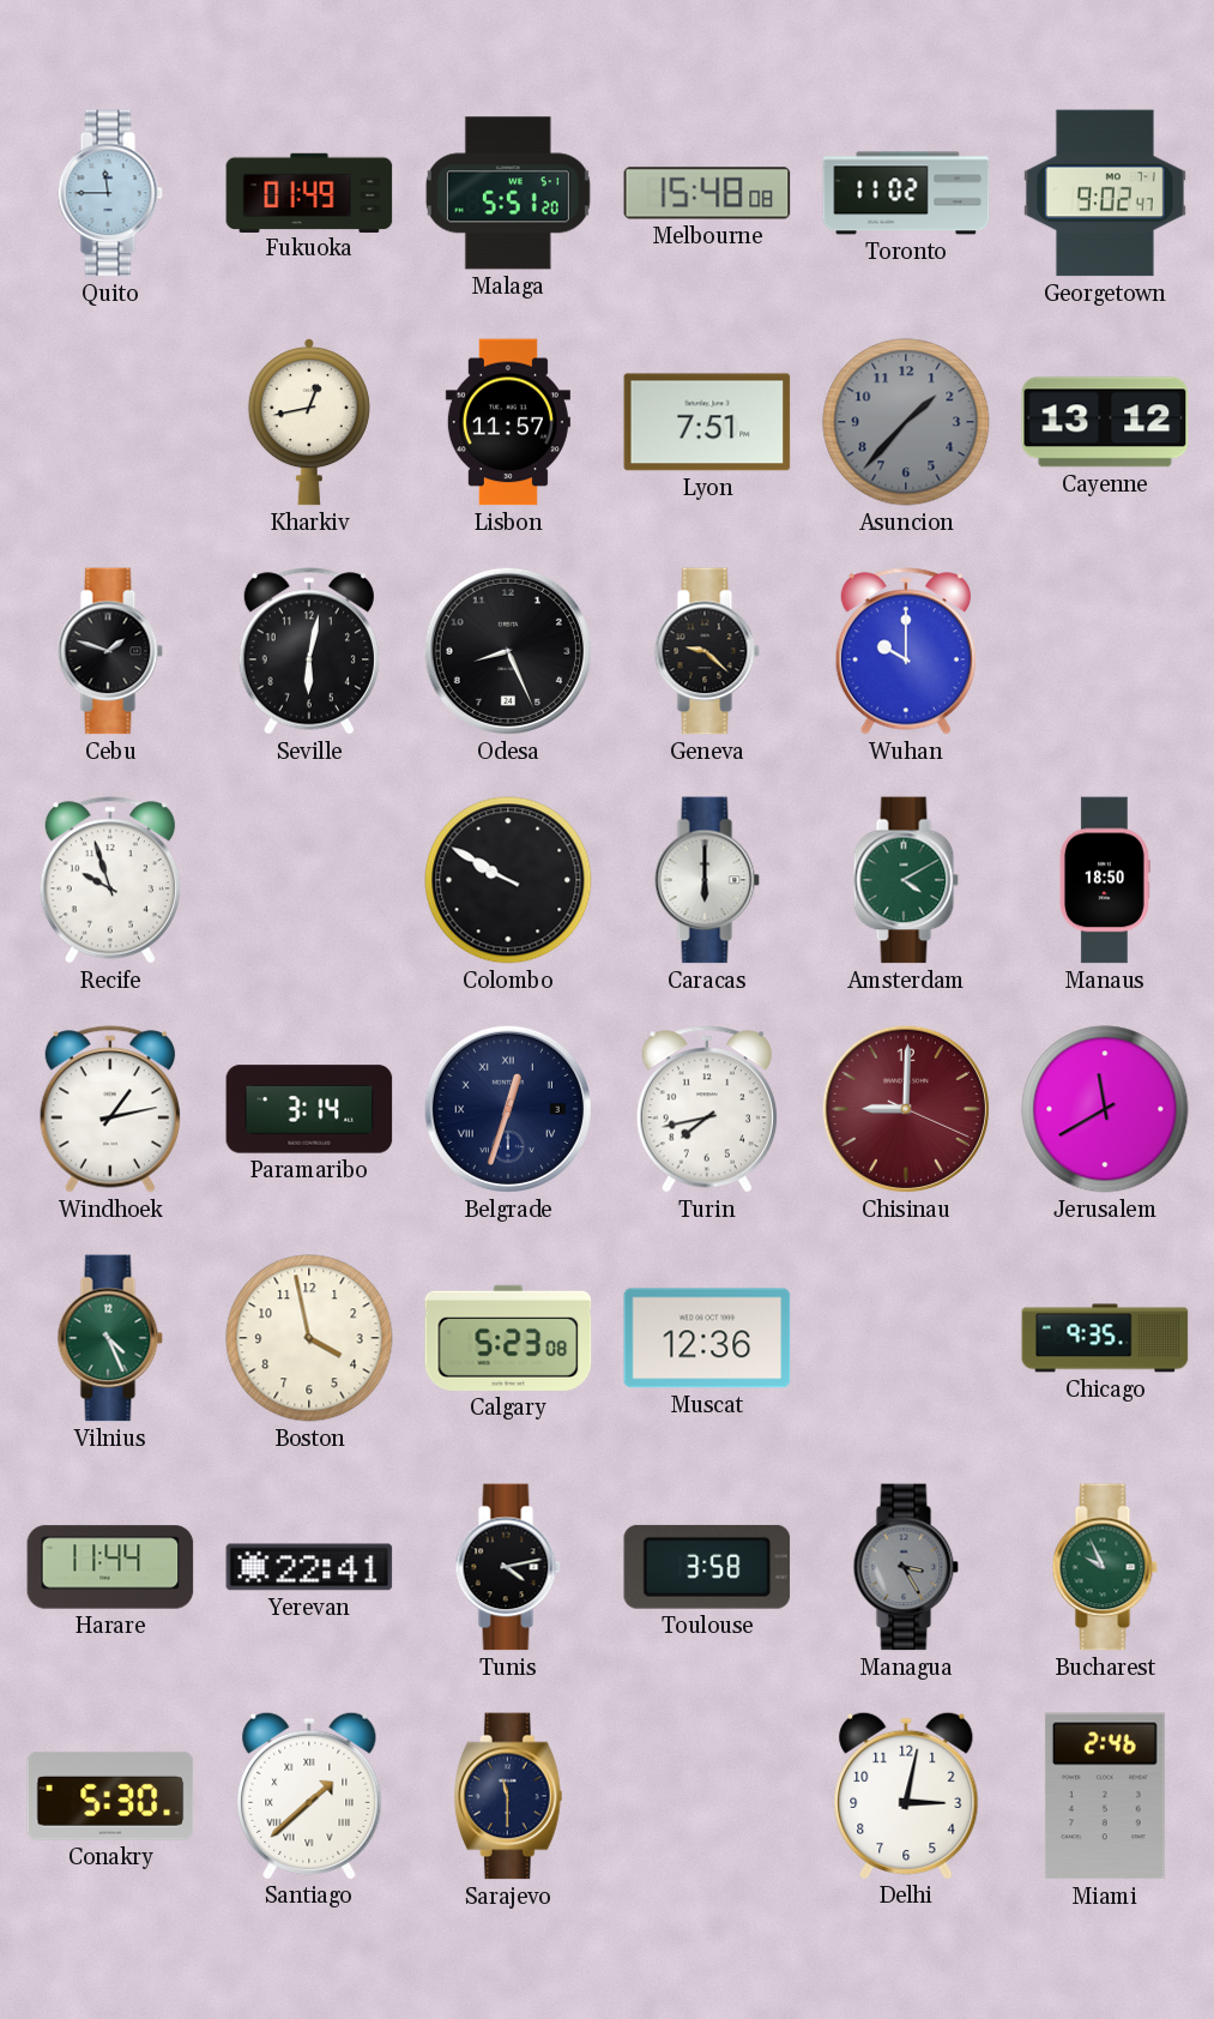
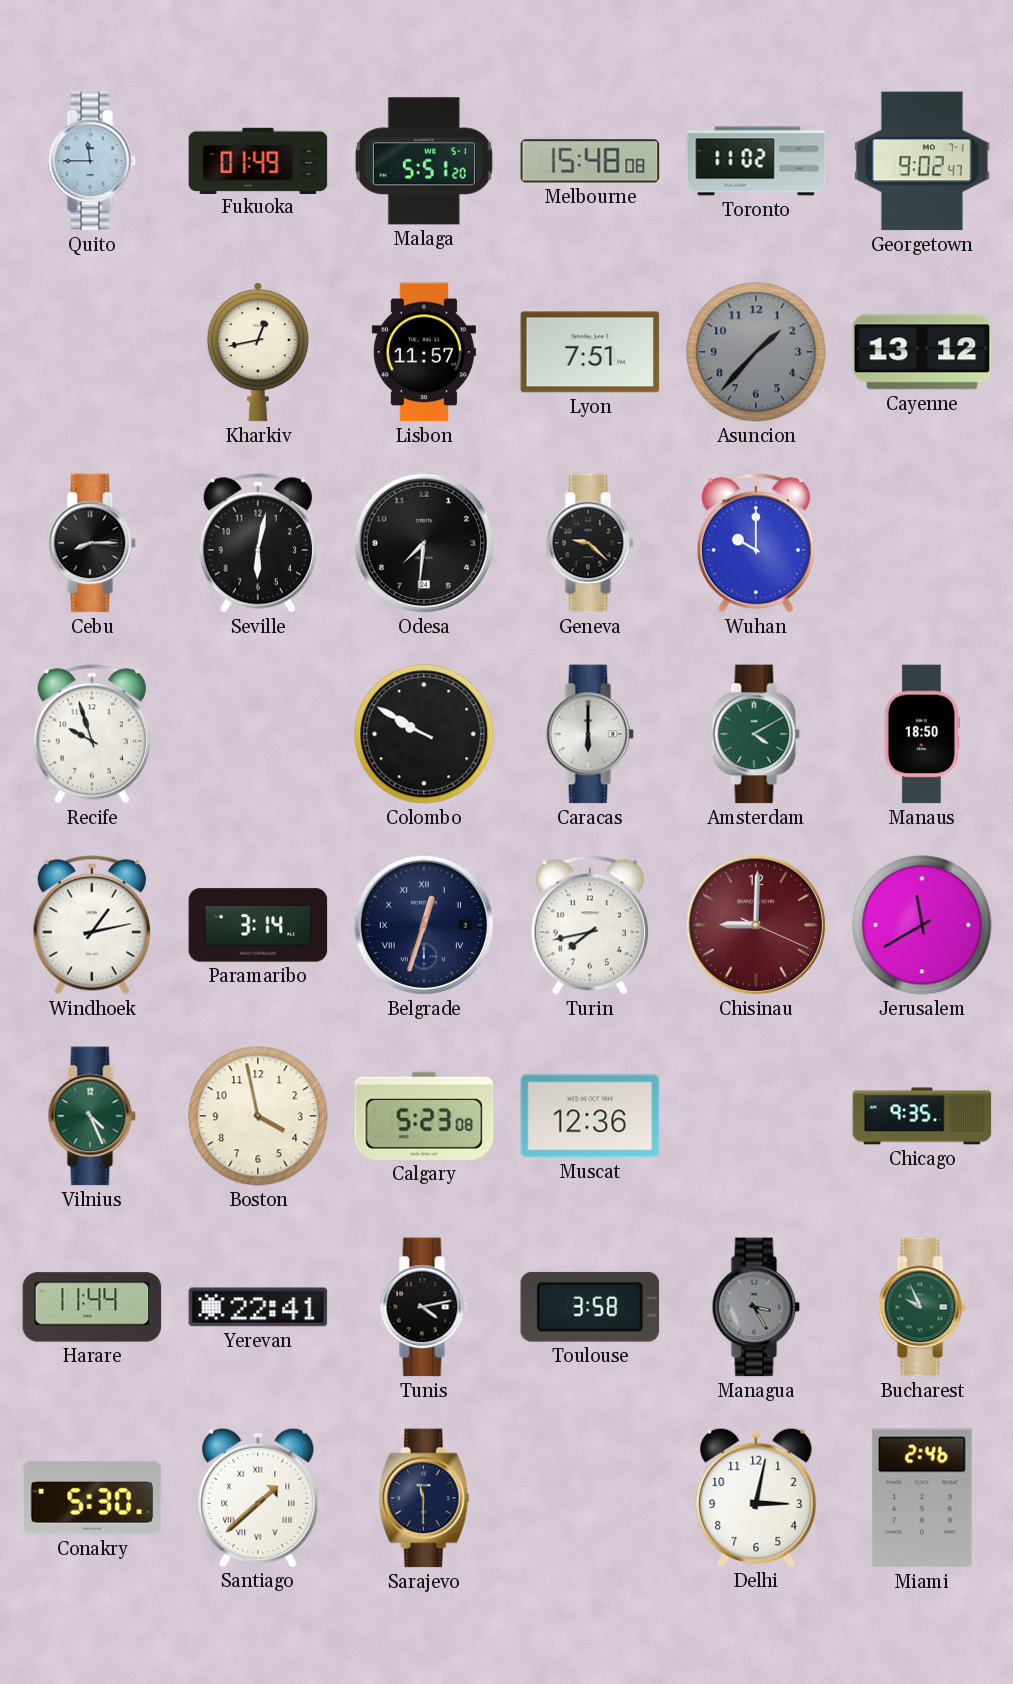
Cebu: 1:48 -> 8:15 (92, 543)
Odesa: 8:26 -> 7:31 (424, 543)
